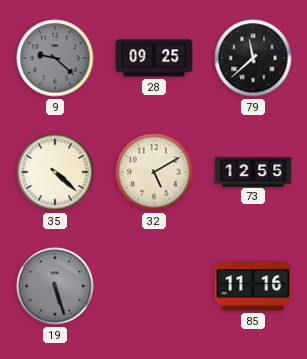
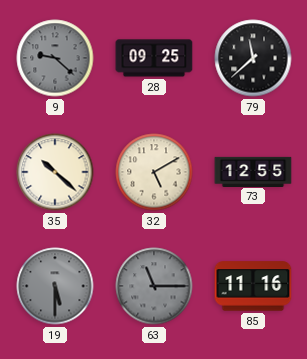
35: 4:22 -> 10:22 (55, 172)
19: 5:27 -> 5:30 (55, 286)
63: none -> 11:15 (154, 286)
